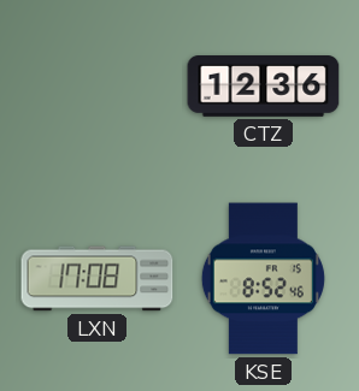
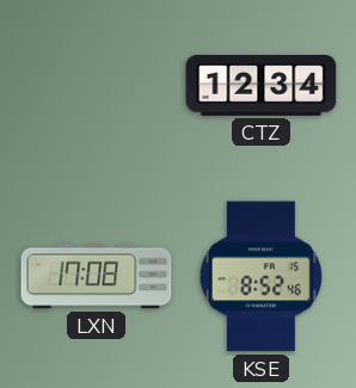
CTZ: 12:36 -> 12:34 (262, 86)
